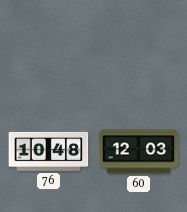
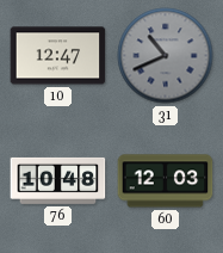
10: none -> 12:47 (58, 56)
31: none -> 10:41 (166, 56)
